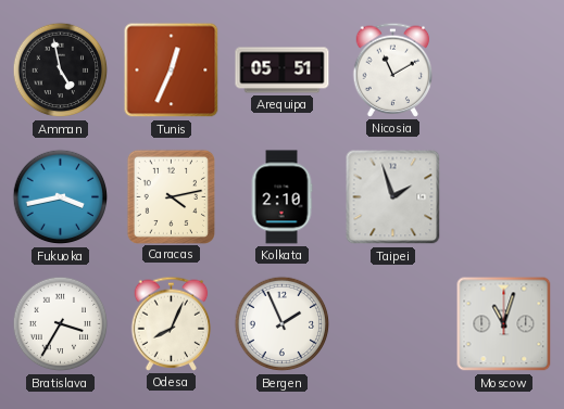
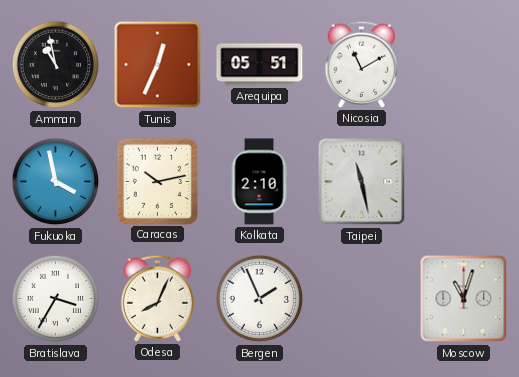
Amman: 4:58 -> 10:58 (56, 65)
Fukuoka: 3:43 -> 3:58 (56, 182)
Caracas: 4:13 -> 10:13 (157, 181)
Taipei: 1:57 -> 11:28 (362, 182)
